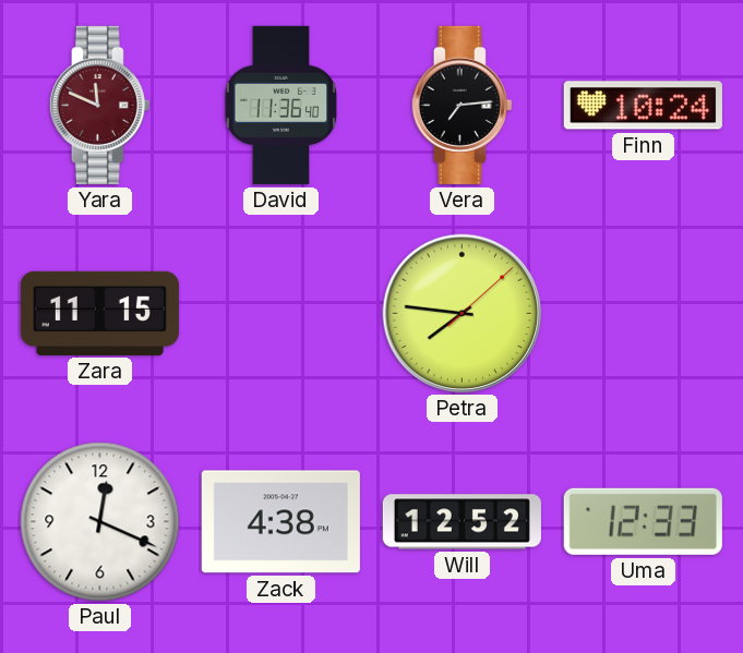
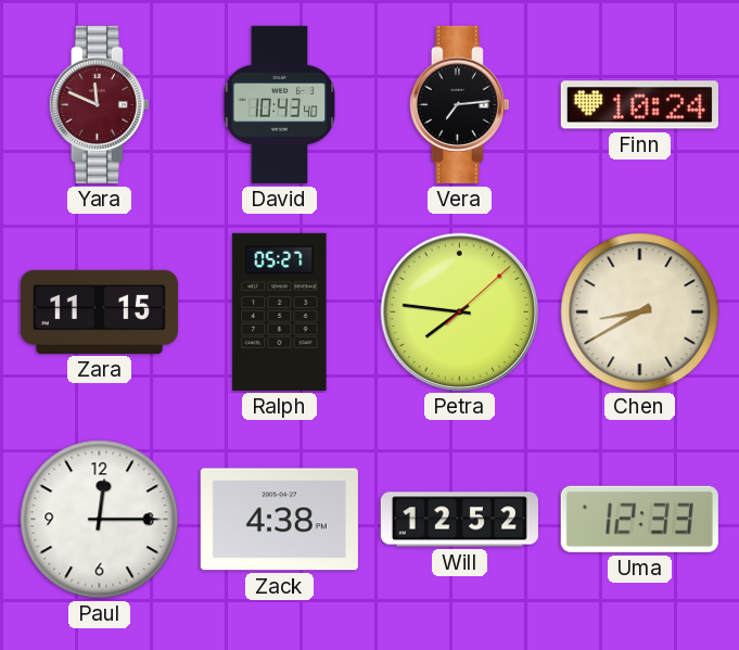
David: 11:36 -> 10:43 (280, 104)
Ralph: none -> 05:27 (280, 311)
Chen: none -> 8:40 (640, 313)
Paul: 12:19 -> 12:15 (100, 520)
